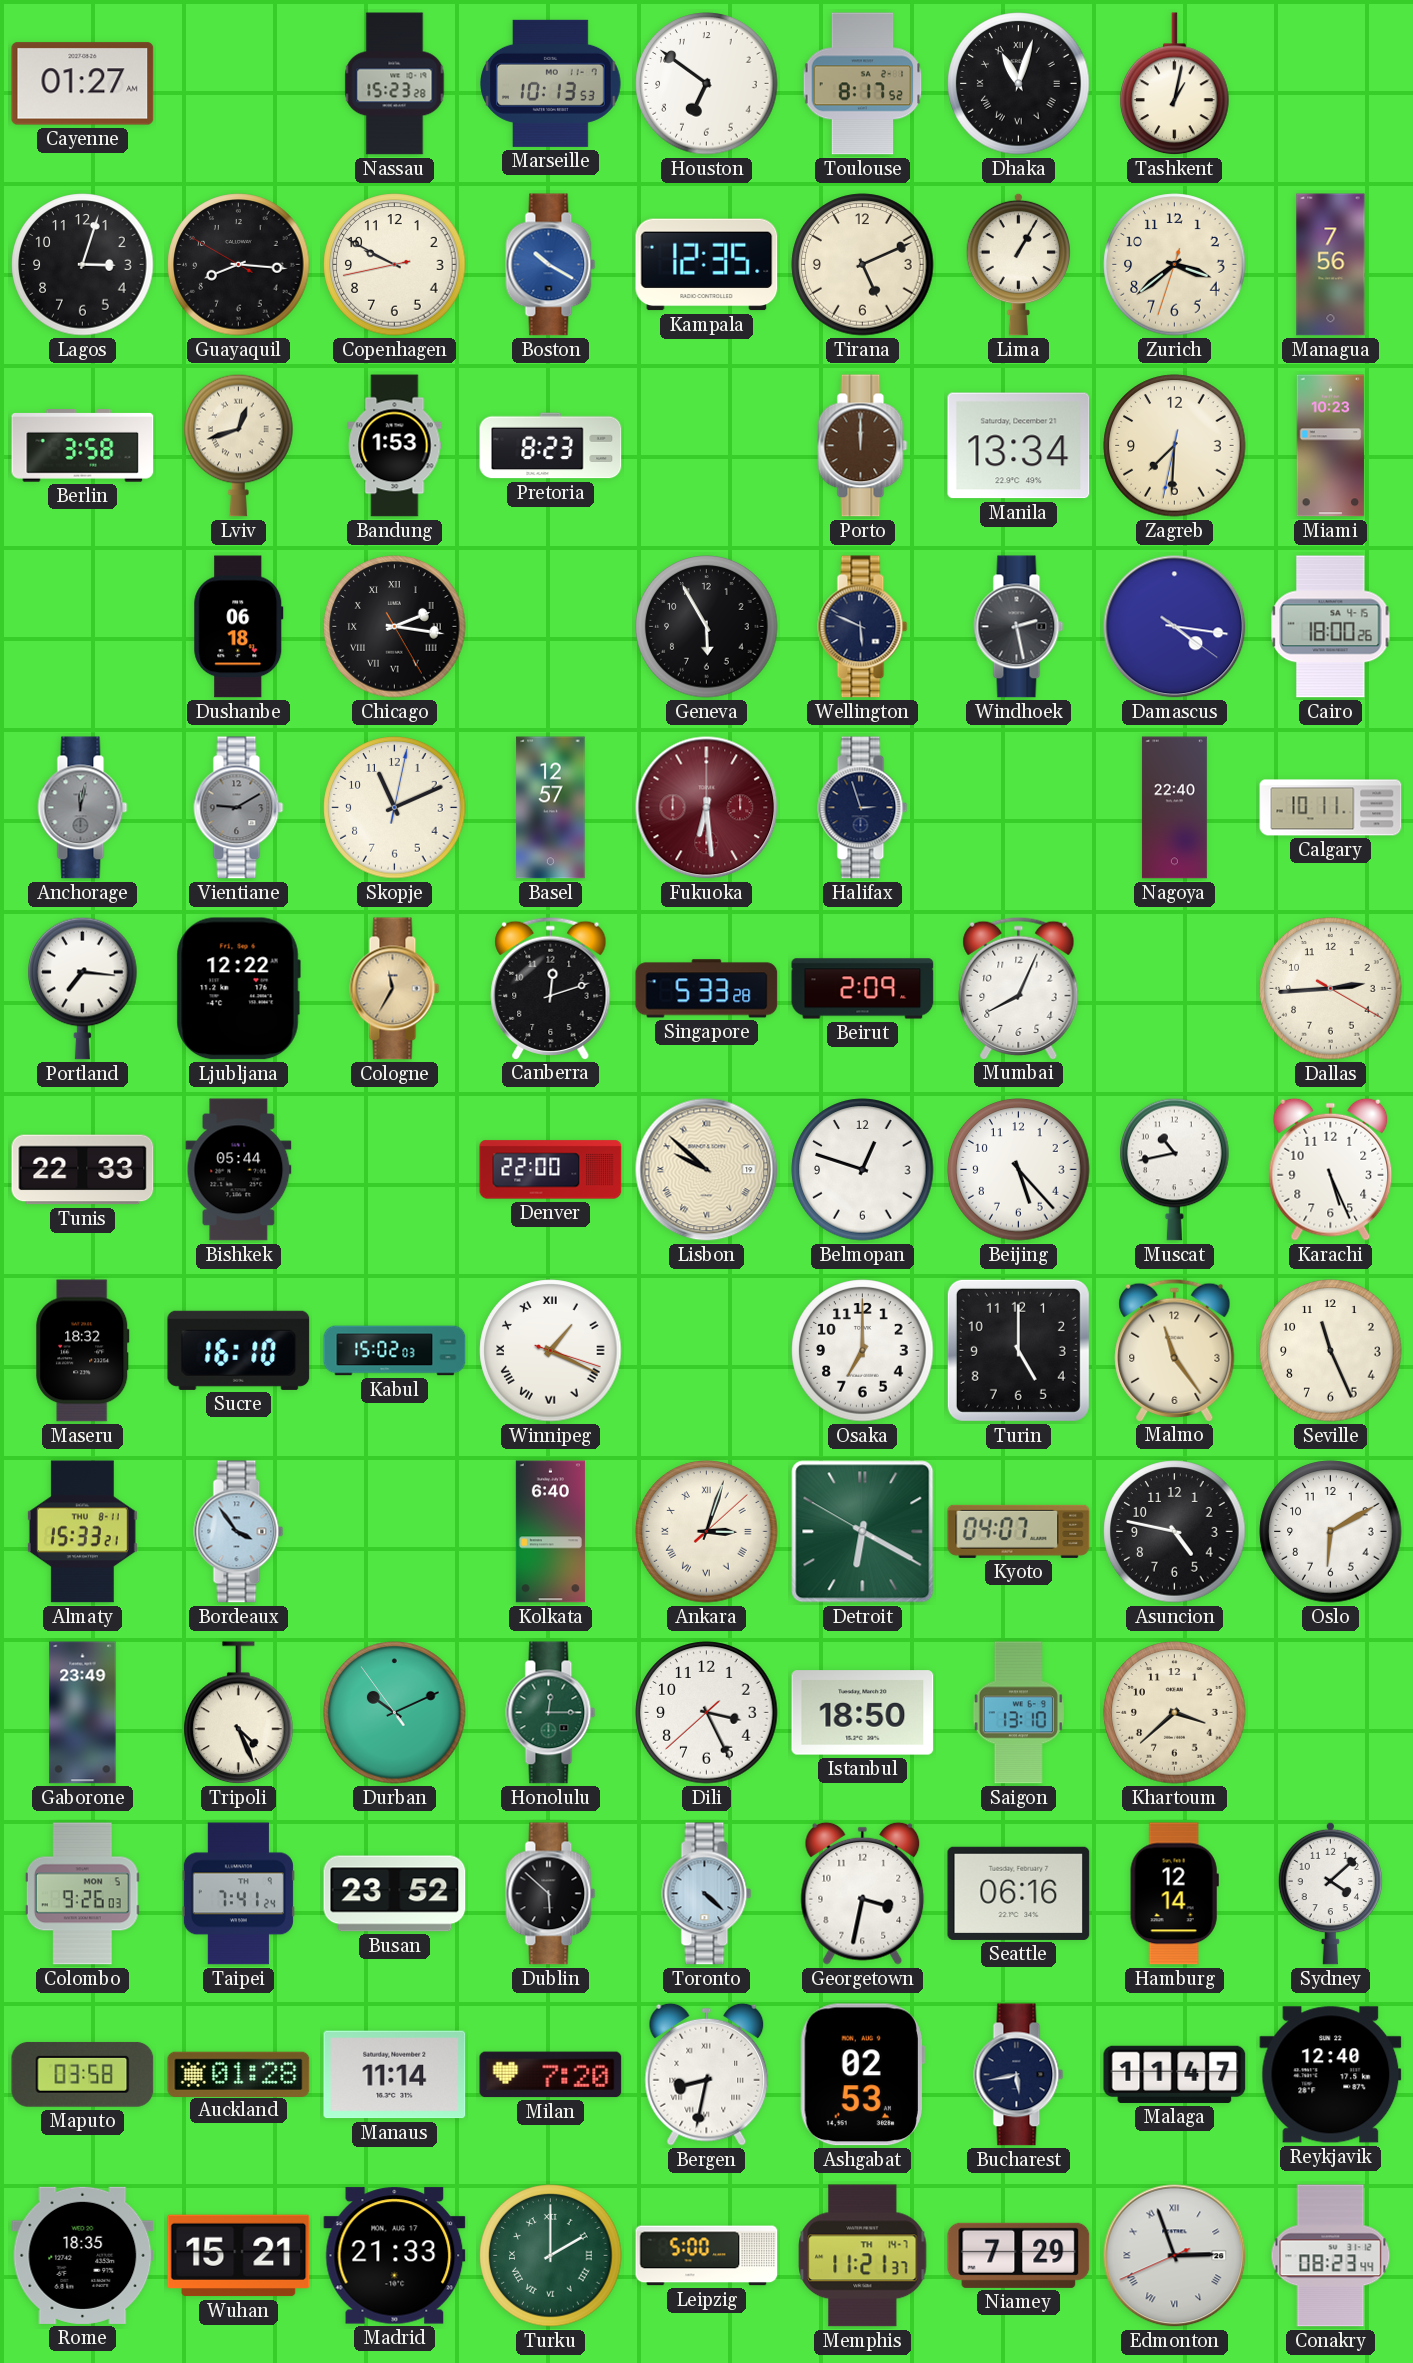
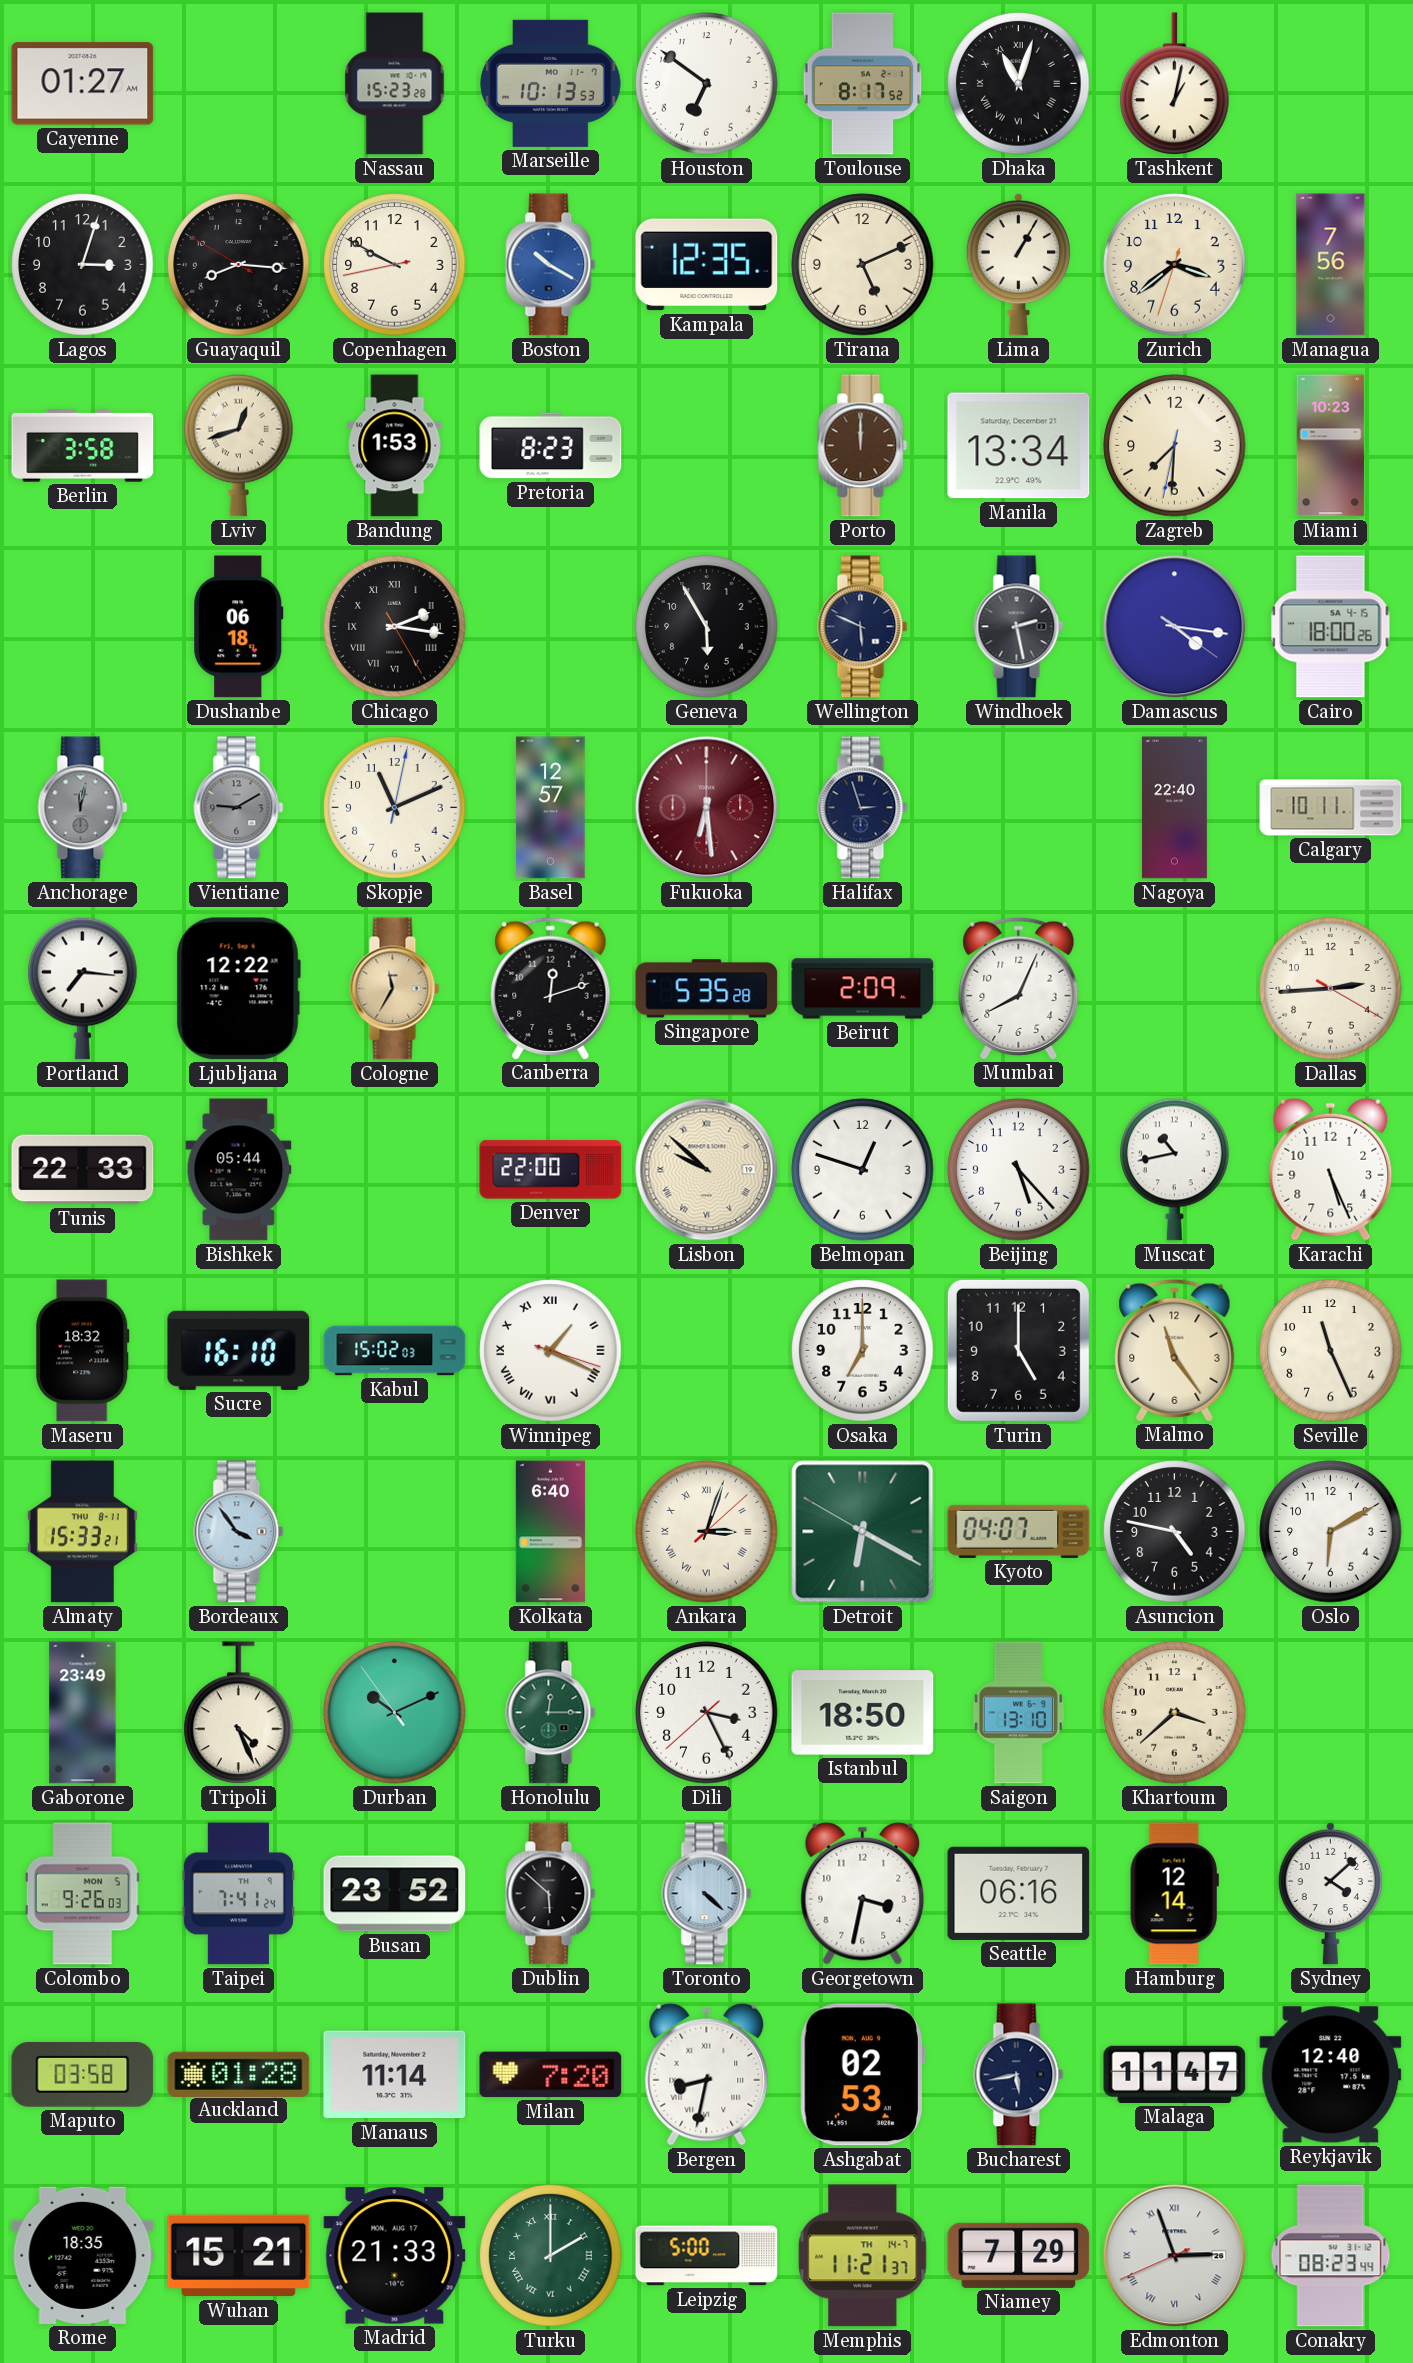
Singapore: 5:33 -> 5:35 (707, 989)
